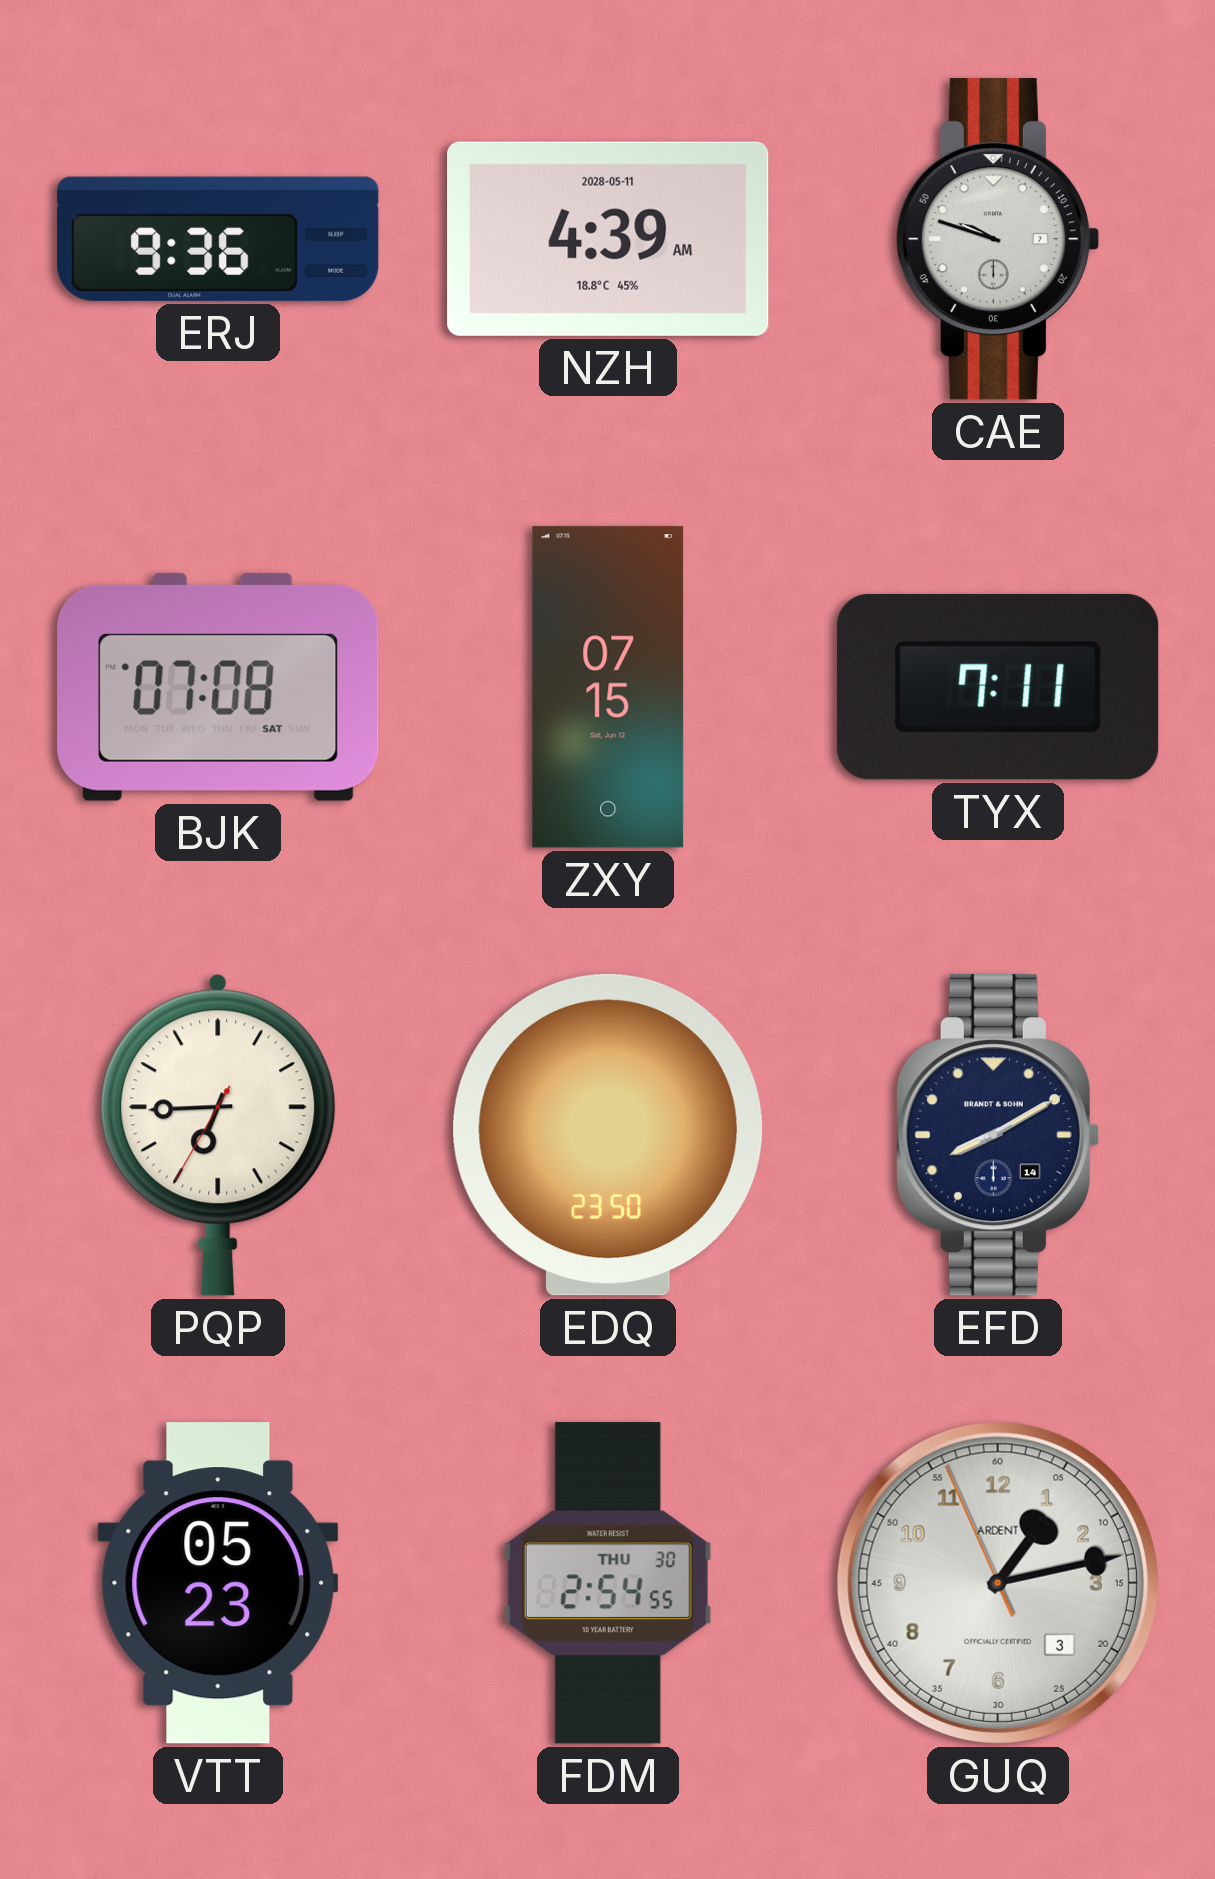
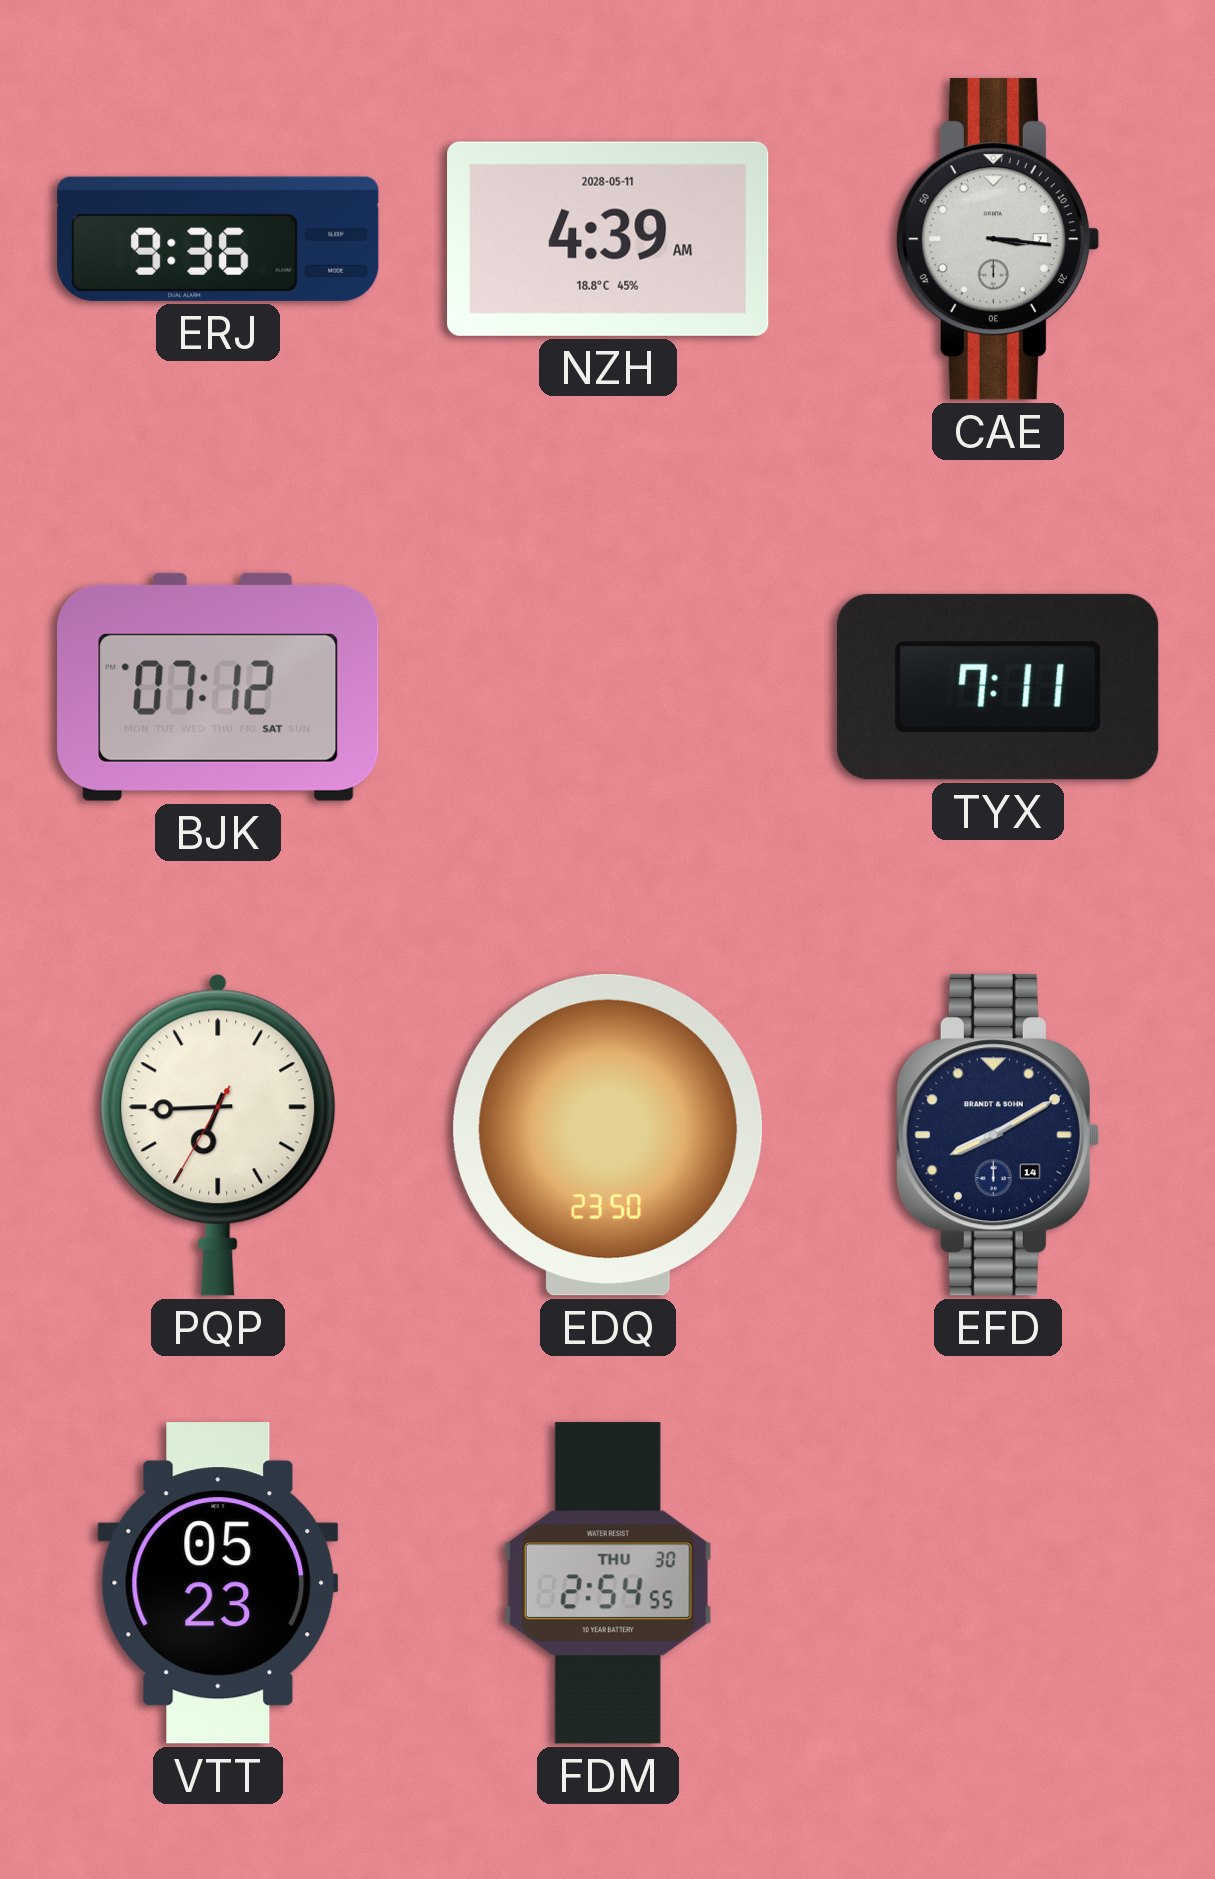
CAE: 9:48 -> 3:16 (997, 239)
BJK: 07:08 -> 07:12 (218, 687)
ZXY: 07:15 -> none (608, 687)
GUQ: 1:12 -> none (998, 1583)
